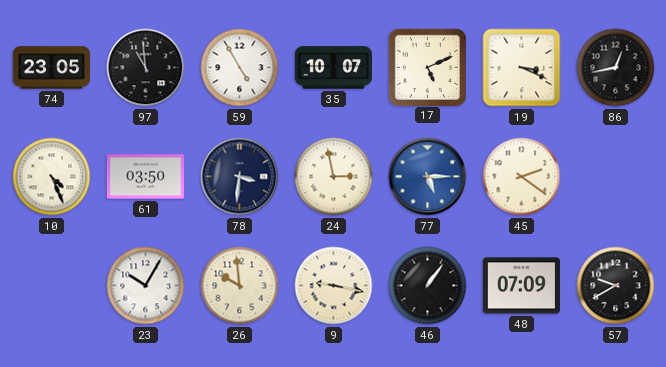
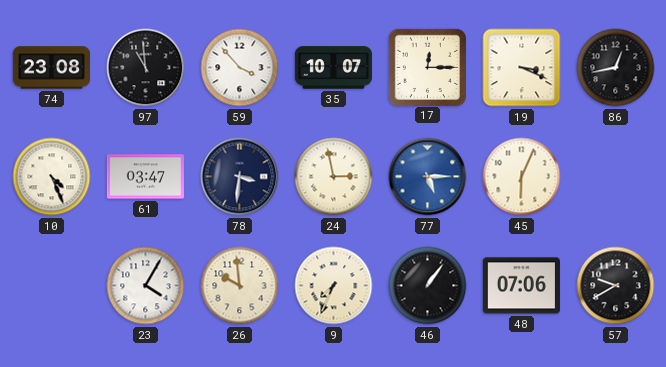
74: 23:05 -> 23:08 (51, 68)
59: 4:55 -> 3:53 (240, 68)
17: 5:11 -> 12:15 (427, 67)
61: 03:50 -> 03:47 (145, 177)
45: 2:21 -> 6:04 (522, 177)
23: 10:05 -> 4:05 (146, 286)
9: 9:17 -> 7:34 (334, 286)
48: 07:09 -> 07:06 (521, 286)
